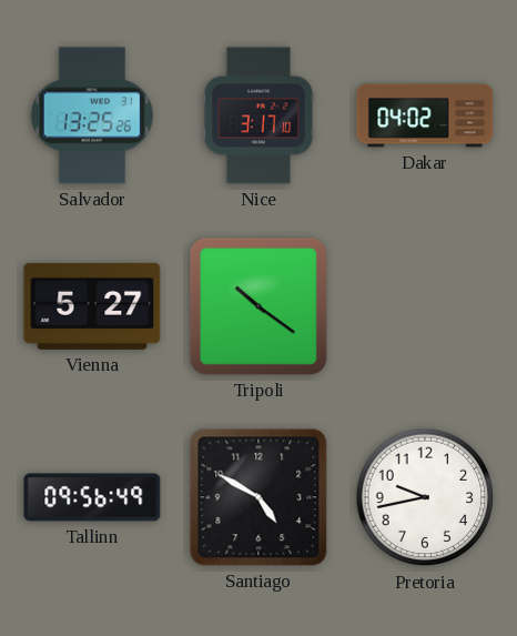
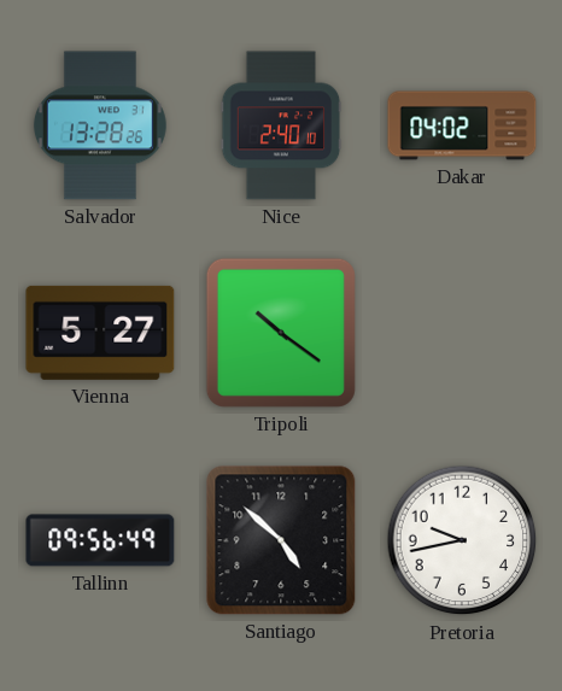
Salvador: 13:25 -> 13:28 (100, 125)
Nice: 3:17 -> 2:40 (281, 125)
Santiago: 4:50 -> 4:52 (281, 540)
